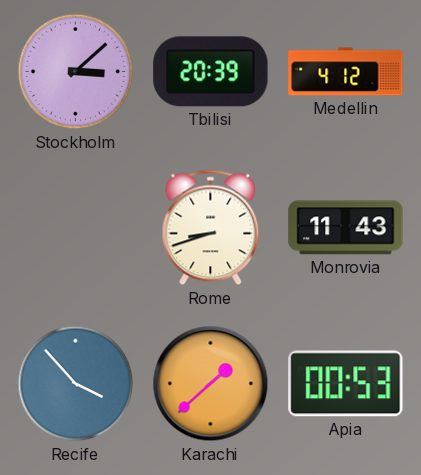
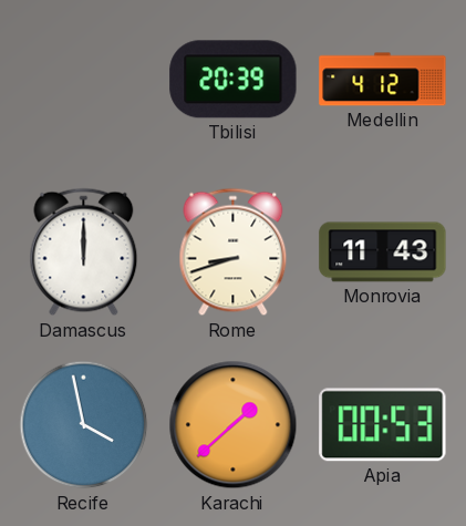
Stockholm: 3:08 -> none (76, 72)
Damascus: none -> 12:00 (84, 252)
Recife: 3:53 -> 3:58 (84, 425)
